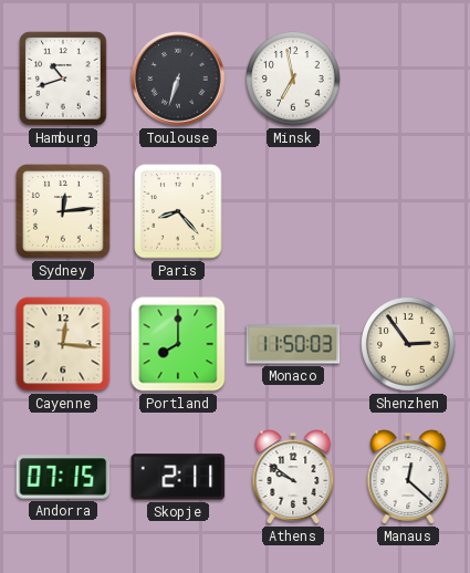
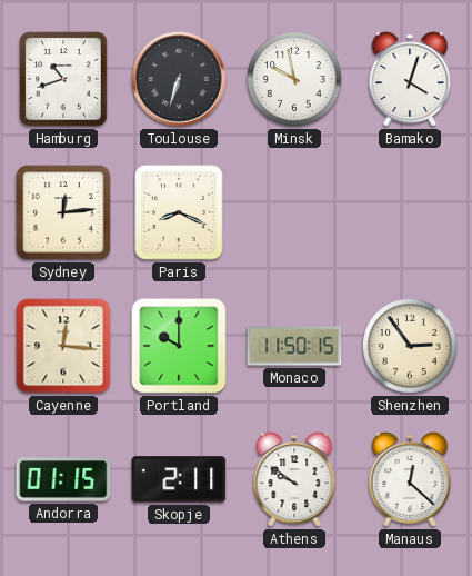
Minsk: 6:58 -> 9:58 (294, 79)
Bamako: none -> 4:03 (410, 79)
Paris: 8:23 -> 8:19 (179, 212)
Portland: 8:00 -> 10:00 (179, 346)
Monaco: 11:50:03 -> 11:50:15 (294, 346)
Andorra: 07:15 -> 01:15 (63, 479)
